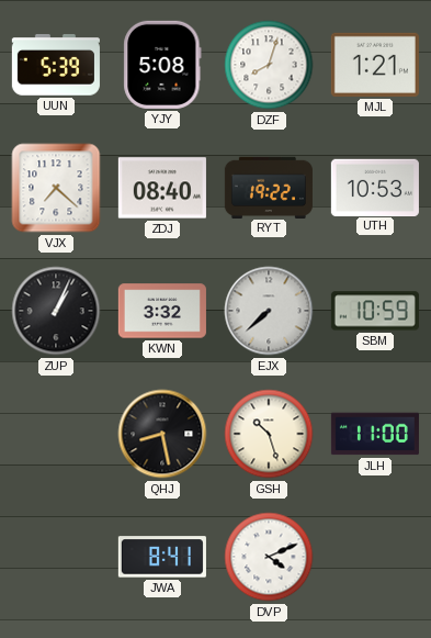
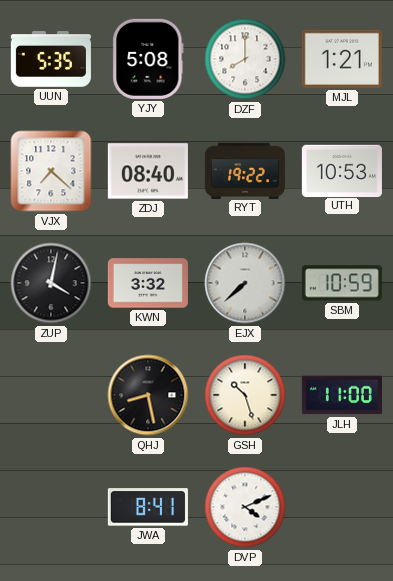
UUN: 5:39 -> 5:35 (51, 59)
DZF: 8:03 -> 8:00 (245, 59)
ZUP: 1:04 -> 4:02 (51, 283)
